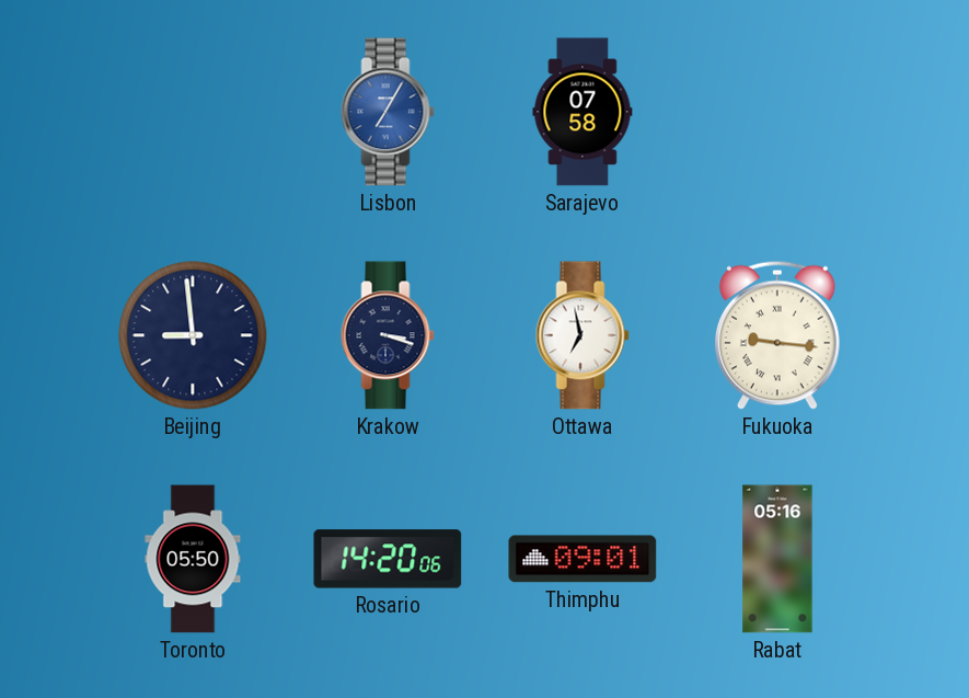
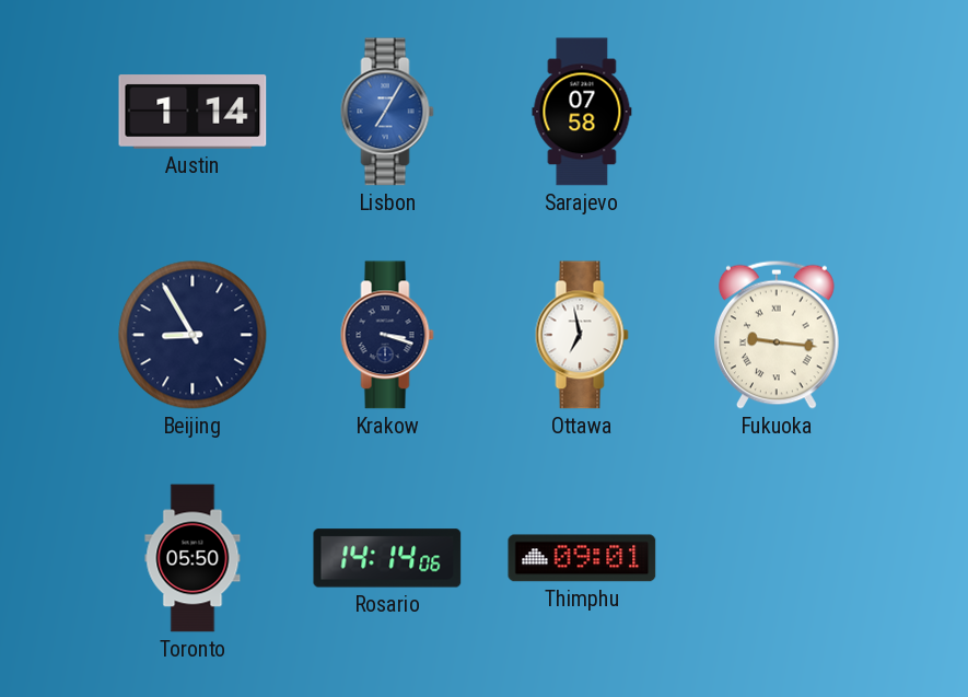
Austin: none -> 1:14 (193, 112)
Beijing: 8:59 -> 8:55 (193, 335)
Rosario: 14:20 -> 14:14 (387, 558)
Rabat: 05:16 -> none (777, 559)
